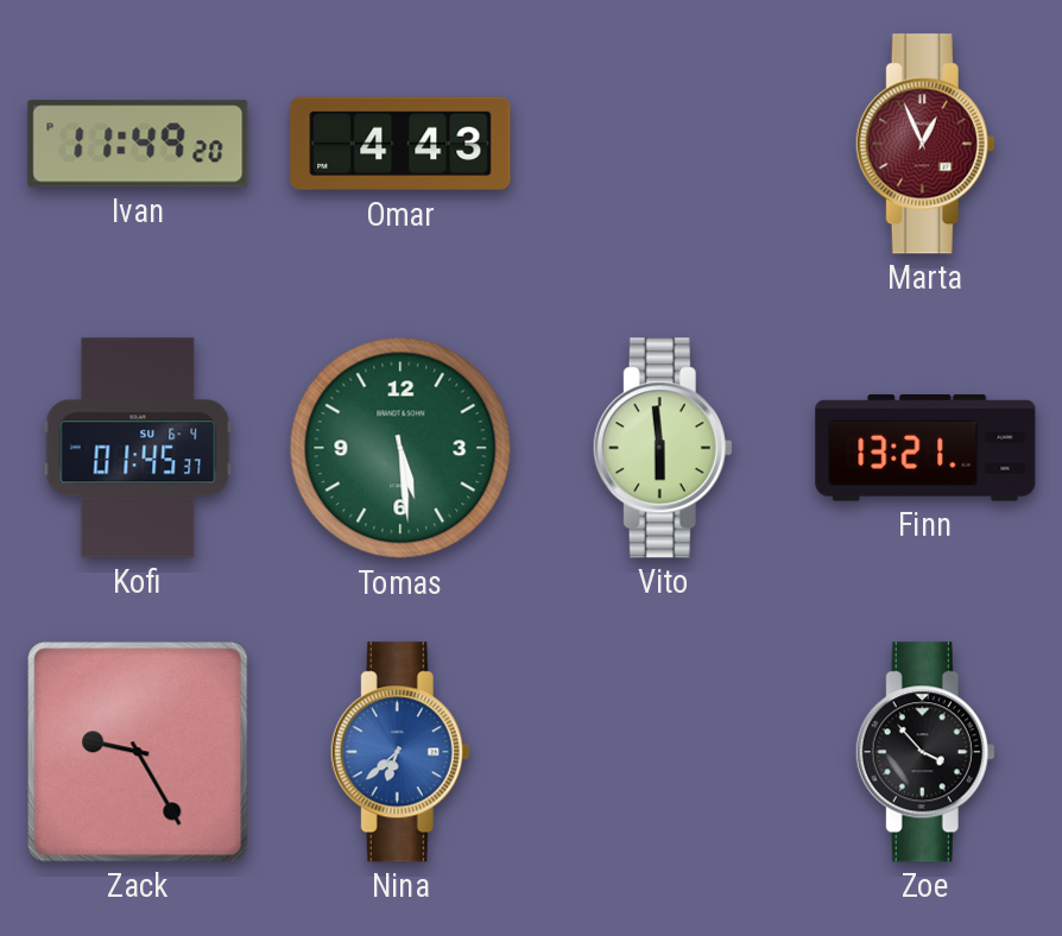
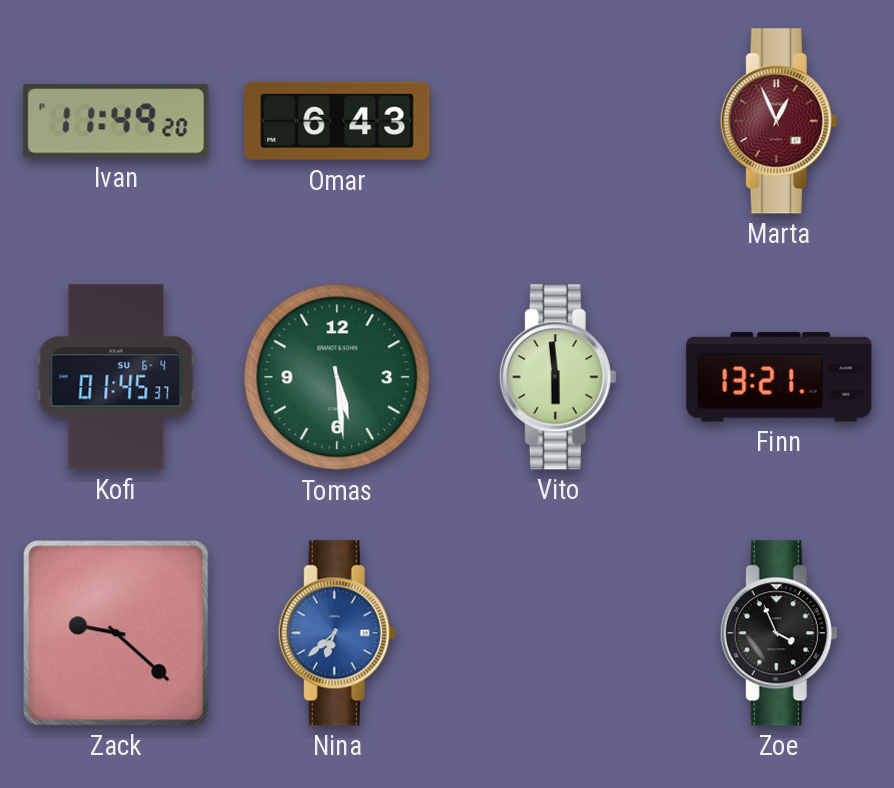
Omar: 4:43 -> 6:43 (337, 121)
Zack: 9:25 -> 9:22 (116, 633)
Zoe: 3:53 -> 3:56 (779, 633)
